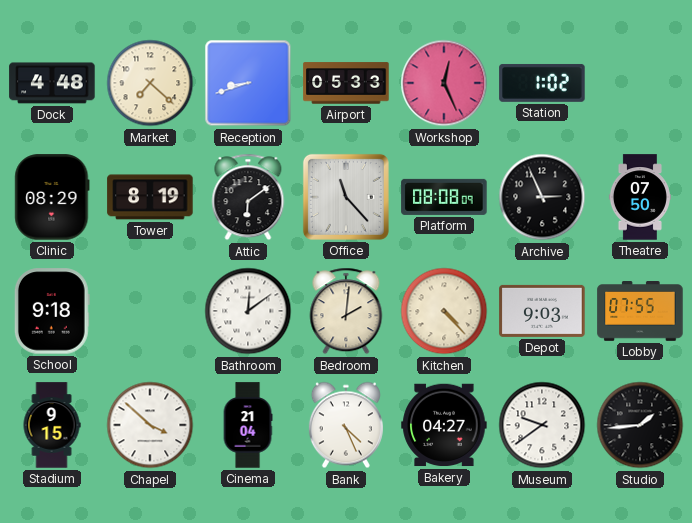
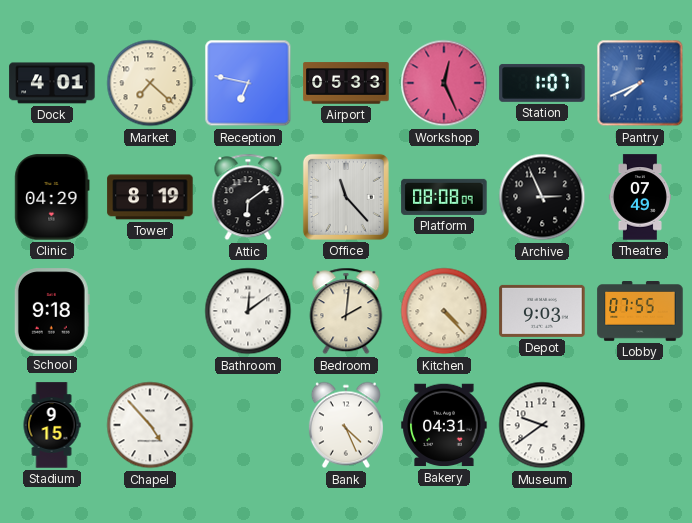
Dock: 4:48 -> 4:01 (52, 83)
Reception: 8:42 -> 6:47 (248, 83)
Station: 1:02 -> 1:07 (542, 83)
Pantry: none -> 7:41 (640, 83)
Clinic: 08:29 -> 04:29 (52, 197)
Theatre: 07:50 -> 07:49 (640, 197)
Chapel: 3:52 -> 4:53 (150, 425)
Cinema: 21:04 -> none (248, 425)
Bakery: 04:27 -> 04:31 (444, 425)
Studio: 1:44 -> none (640, 425)
